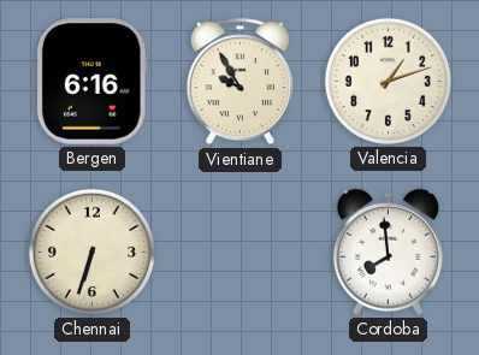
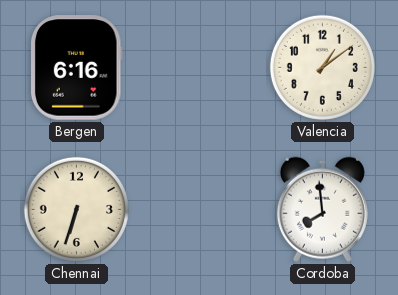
Vientiane: 9:55 -> none (239, 82)
Valencia: 1:12 -> 1:09 (322, 67)
